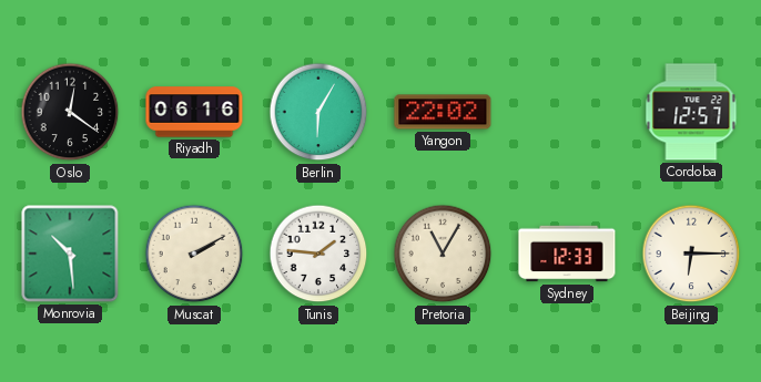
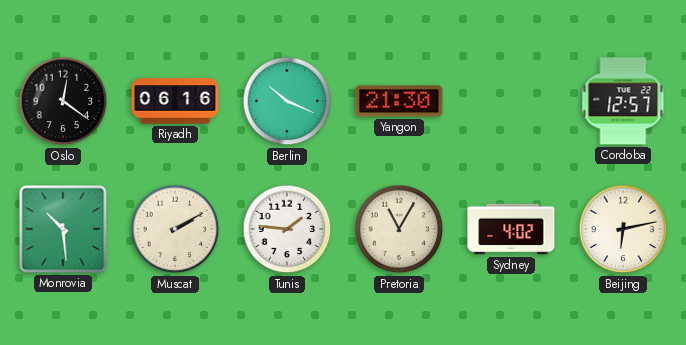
Berlin: 6:05 -> 10:19 (287, 101)
Yangon: 22:02 -> 21:30 (399, 101)
Sydney: 12:33 -> 4:02 (511, 229)
Beijing: 6:15 -> 6:13 (623, 229)
